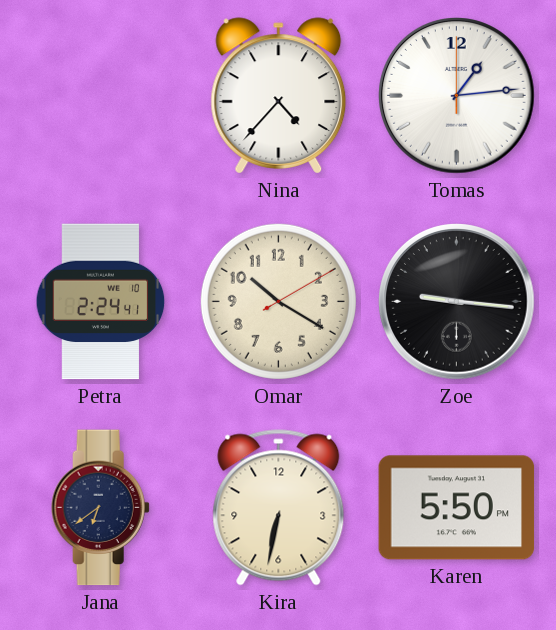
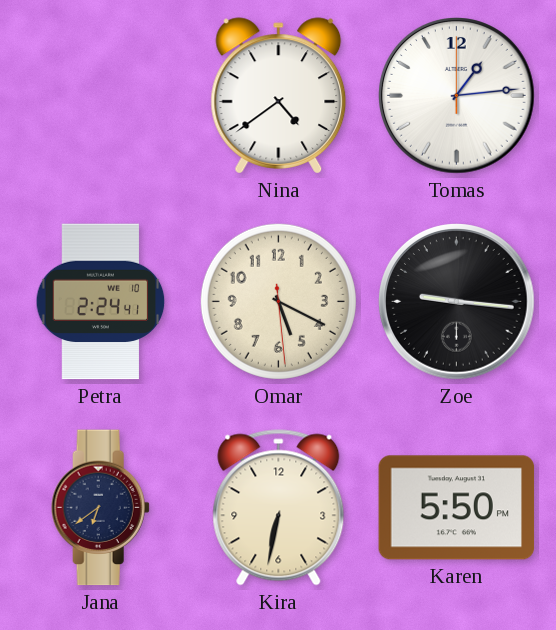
Nina: 4:37 -> 4:39 (279, 96)
Omar: 10:20 -> 5:19 (278, 301)
